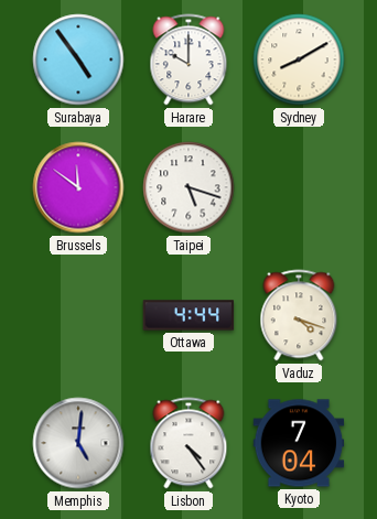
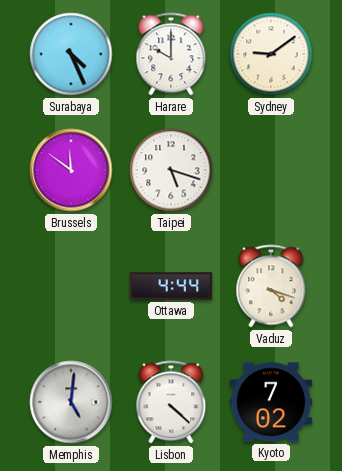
Surabaya: 4:54 -> 4:26 (71, 54)
Sydney: 8:10 -> 9:09 (271, 54)
Lisbon: 4:24 -> 4:22 (171, 402)
Kyoto: 7:04 -> 7:02 (271, 402)
